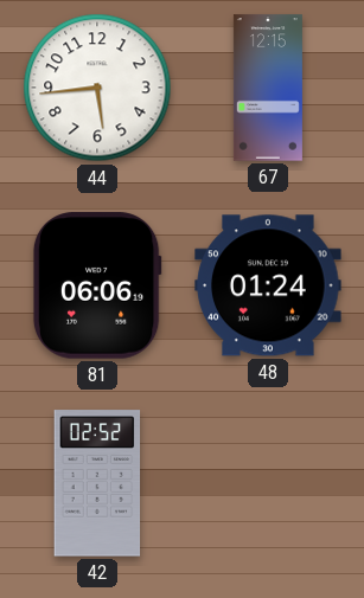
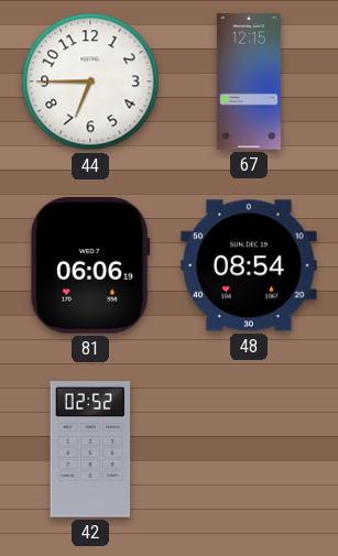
44: 5:44 -> 6:45 (90, 81)
48: 01:24 -> 08:54 (249, 265)
